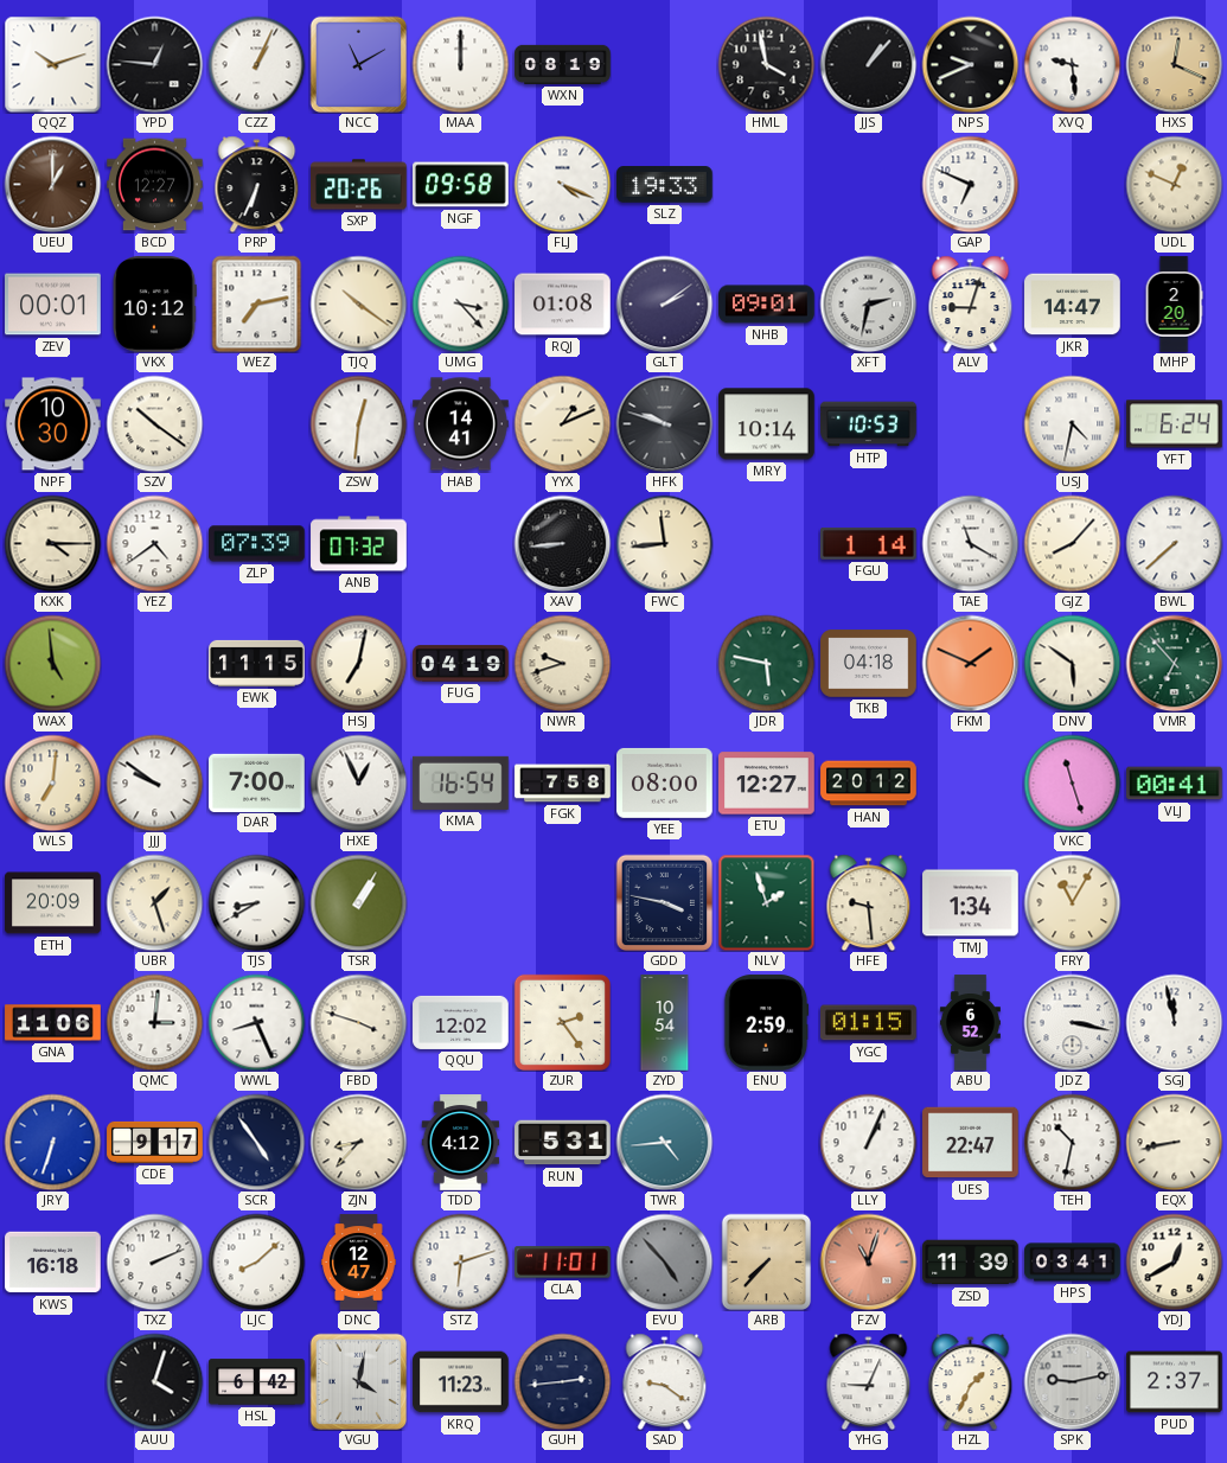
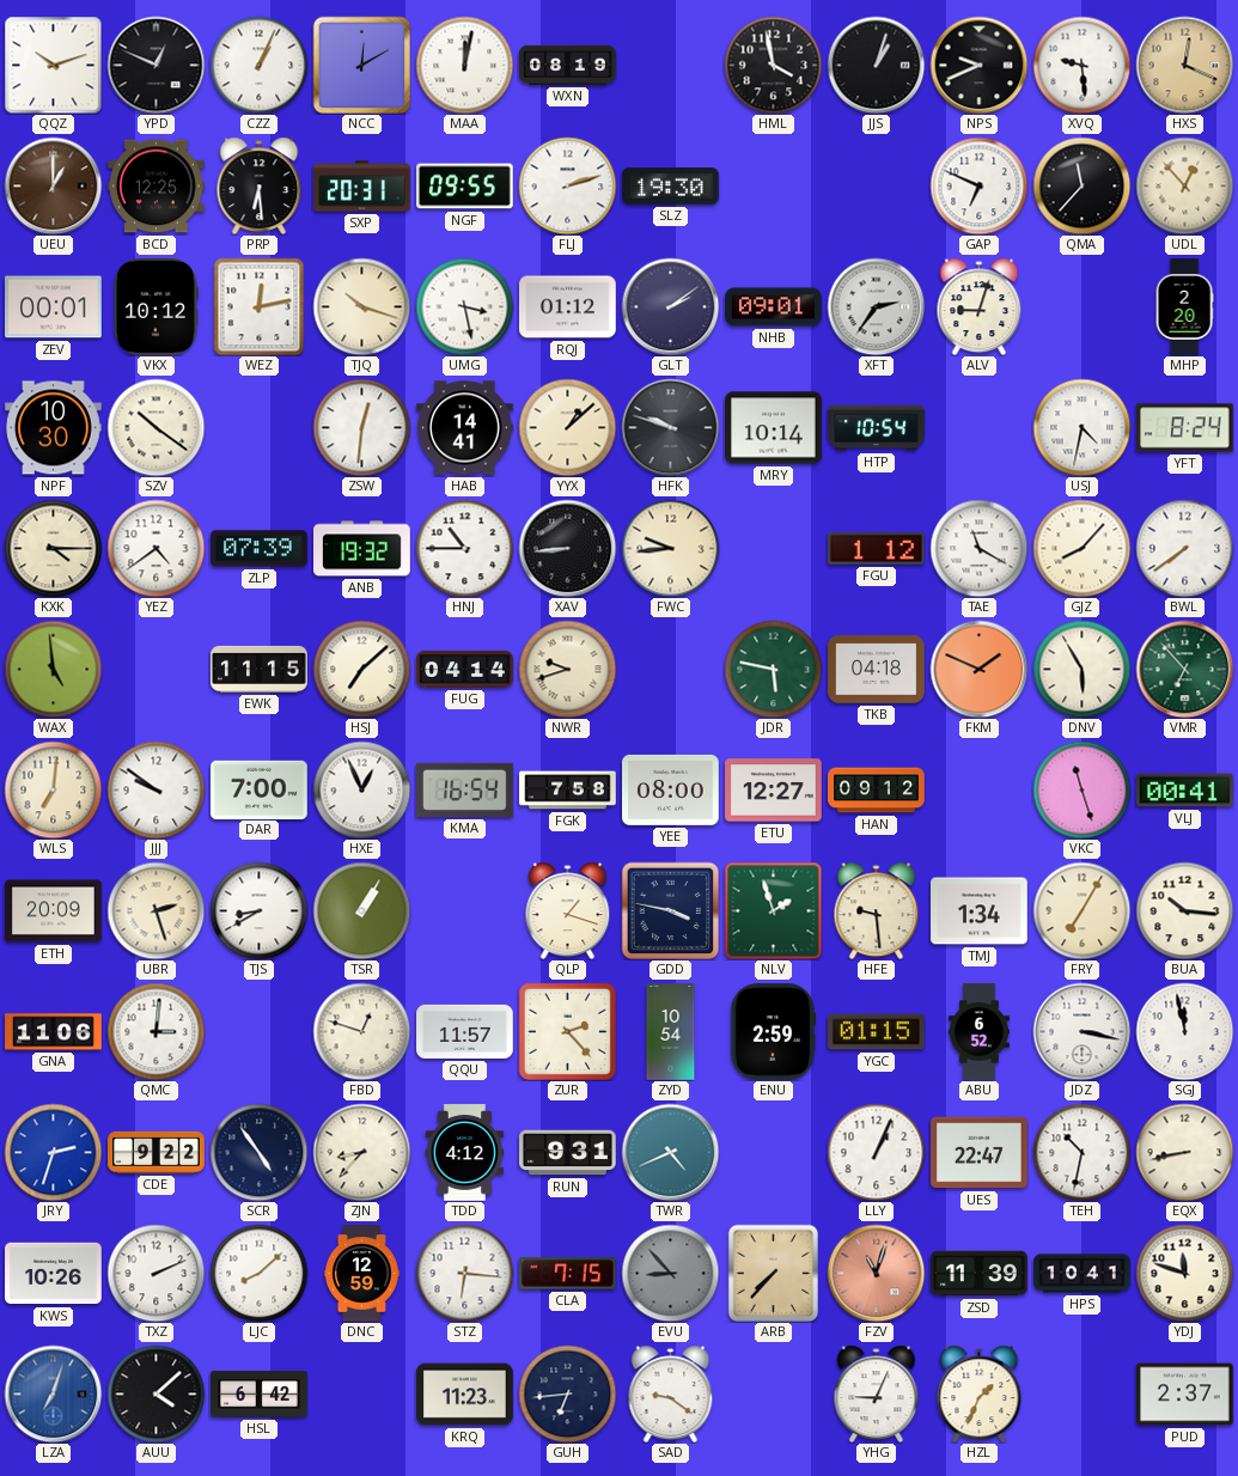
YPD: 12:46 -> 12:49 (155, 65)
NCC: 11:10 -> 12:10 (361, 65)
MAA: 12:00 -> 12:02 (464, 65)
JJS: 1:07 -> 1:03 (876, 65)
BCD: 12:27 -> 12:25 (157, 187)
PRP: 6:34 -> 6:29 (260, 185)
SXP: 20:26 -> 20:31 (362, 187)
NGF: 09:58 -> 09:55 (465, 187)
FLJ: 4:19 -> 2:12 (567, 185)
SLZ: 19:33 -> 19:30 (671, 187)
QMA: none -> 11:37 (1081, 185)
UDL: 12:49 -> 12:53 (1184, 185)
WEZ: 7:13 -> 12:13 (260, 306)
TJQ: 10:21 -> 10:18 (361, 306)
UMG: 3:23 -> 3:28 (464, 306)
RQJ: 01:08 -> 01:12 (568, 307)
XFT: 2:32 -> 2:36 (876, 306)
JKR: 14:47 -> none (1073, 305)
YYX: 1:11 -> 1:08 (567, 427)
HTP: 10:53 -> 10:54 (877, 428)
YFT: 6:24 -> 8:24 (1185, 428)
ANB: 07:32 -> 19:32 (362, 549)
HNJ: none -> 10:45 (464, 548)
FWC: 11:44 -> 9:44 (670, 548)
FGU: 1:14 -> 1:12 (877, 548)
BWL: 7:38 -> 7:39 (1184, 548)
HSJ: 7:02 -> 7:08 (361, 669)
FUG: 04:19 -> 04:14 (465, 670)
DNV: 5:51 -> 5:55 (1081, 669)
HAN: 20:12 -> 09:12 (877, 791)
UBR: 1:27 -> 2:27 (155, 910)
QLP: none -> 1:18 (568, 910)
FRY: 11:05 -> 7:05 (1081, 910)
BUA: none -> 10:16 (1184, 910)
WWL: 8:26 -> none (256, 1022)
FBD: 3:48 -> 12:48 (361, 1031)
QQU: 12:02 -> 11:57 (465, 1031)
ZUR: 2:24 -> 2:23 (567, 1031)
JRY: 6:33 -> 2:33 (53, 1152)
CDE: 9:17 -> 9:22 (157, 1152)
RUN: 5:31 -> 9:31 (568, 1153)
TWR: 4:44 -> 4:41 (670, 1152)
KWS: 16:18 -> 10:26 (54, 1274)
DNC: 12:47 -> 12:59 (362, 1274)
STZ: 6:12 -> 6:16 (464, 1273)
CLA: 11:01 -> 7:15 (568, 1274)
EVU: 4:53 -> 8:53 (670, 1273)
HPS: 03:41 -> 10:41 (1083, 1274)
YDJ: 12:40 -> 11:48 (1184, 1273)
LZA: none -> 7:03 (53, 1393)
AUU: 4:03 -> 4:08 (155, 1393)
VGU: 4:02 -> none (358, 1381)
GUH: 2:44 -> 6:44 (567, 1393)
SPK: 9:13 -> none (1072, 1381)
